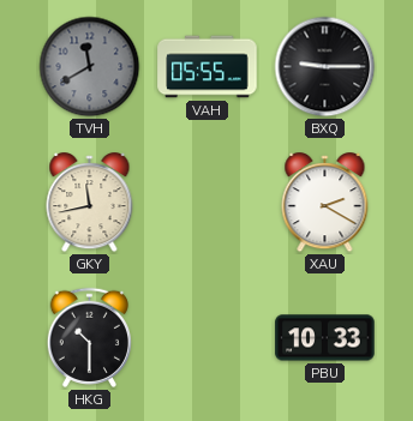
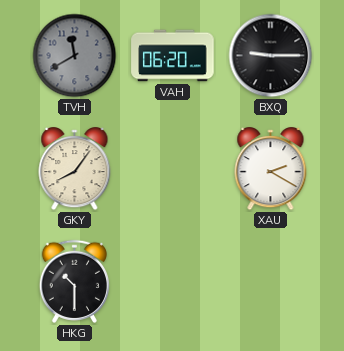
VAH: 05:55 -> 06:20 (173, 56)
GKY: 11:43 -> 8:06 (75, 169)
PBU: 10:33 -> none (325, 338)
